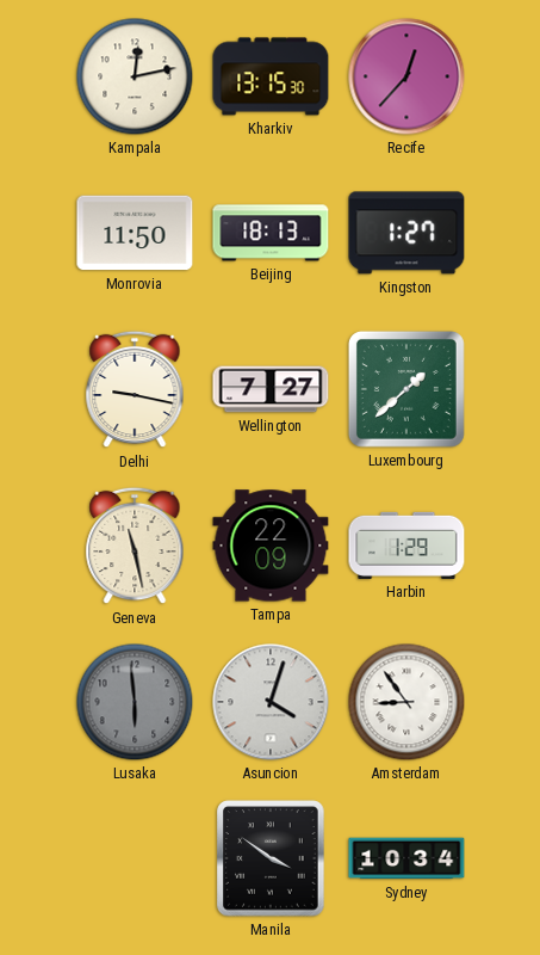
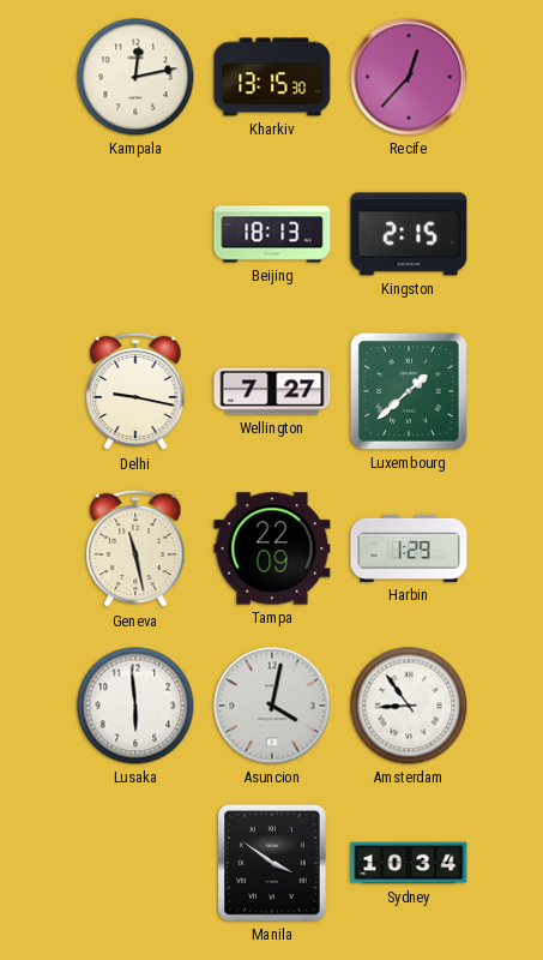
Monrovia: 11:50 -> none (135, 233)
Kingston: 1:27 -> 2:15 (409, 234)
Lusaka dial: grey -> white (135, 706)
Asuncion: 4:03 -> 4:02 (272, 706)
